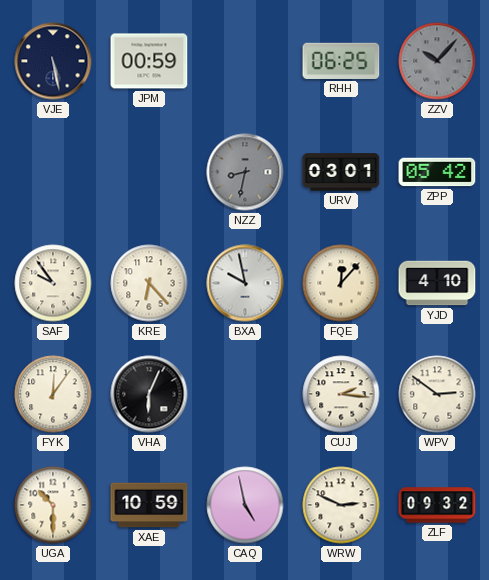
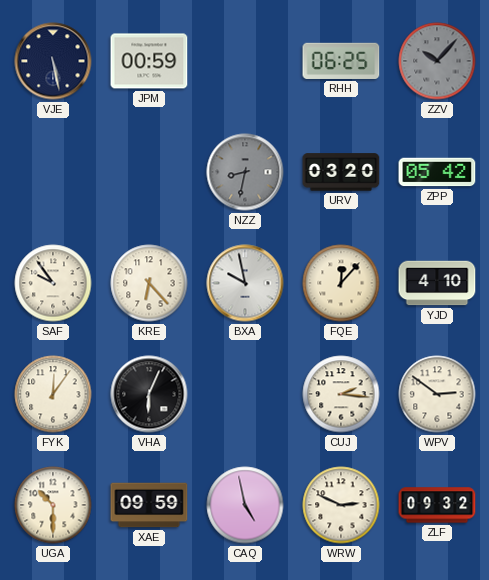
URV: 03:01 -> 03:20 (341, 172)
XAE: 10:59 -> 09:59 (149, 505)
